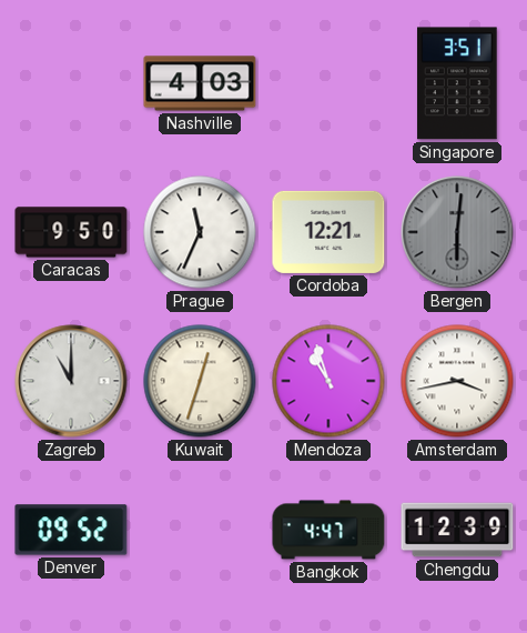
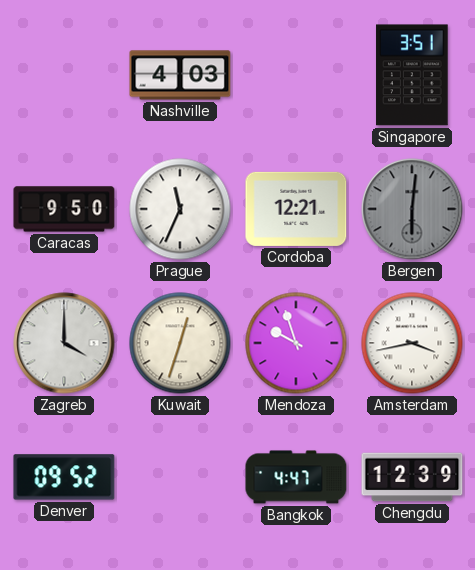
Zagreb: 11:00 -> 4:00 (64, 343)
Mendoza: 10:57 -> 9:57 (296, 343)
